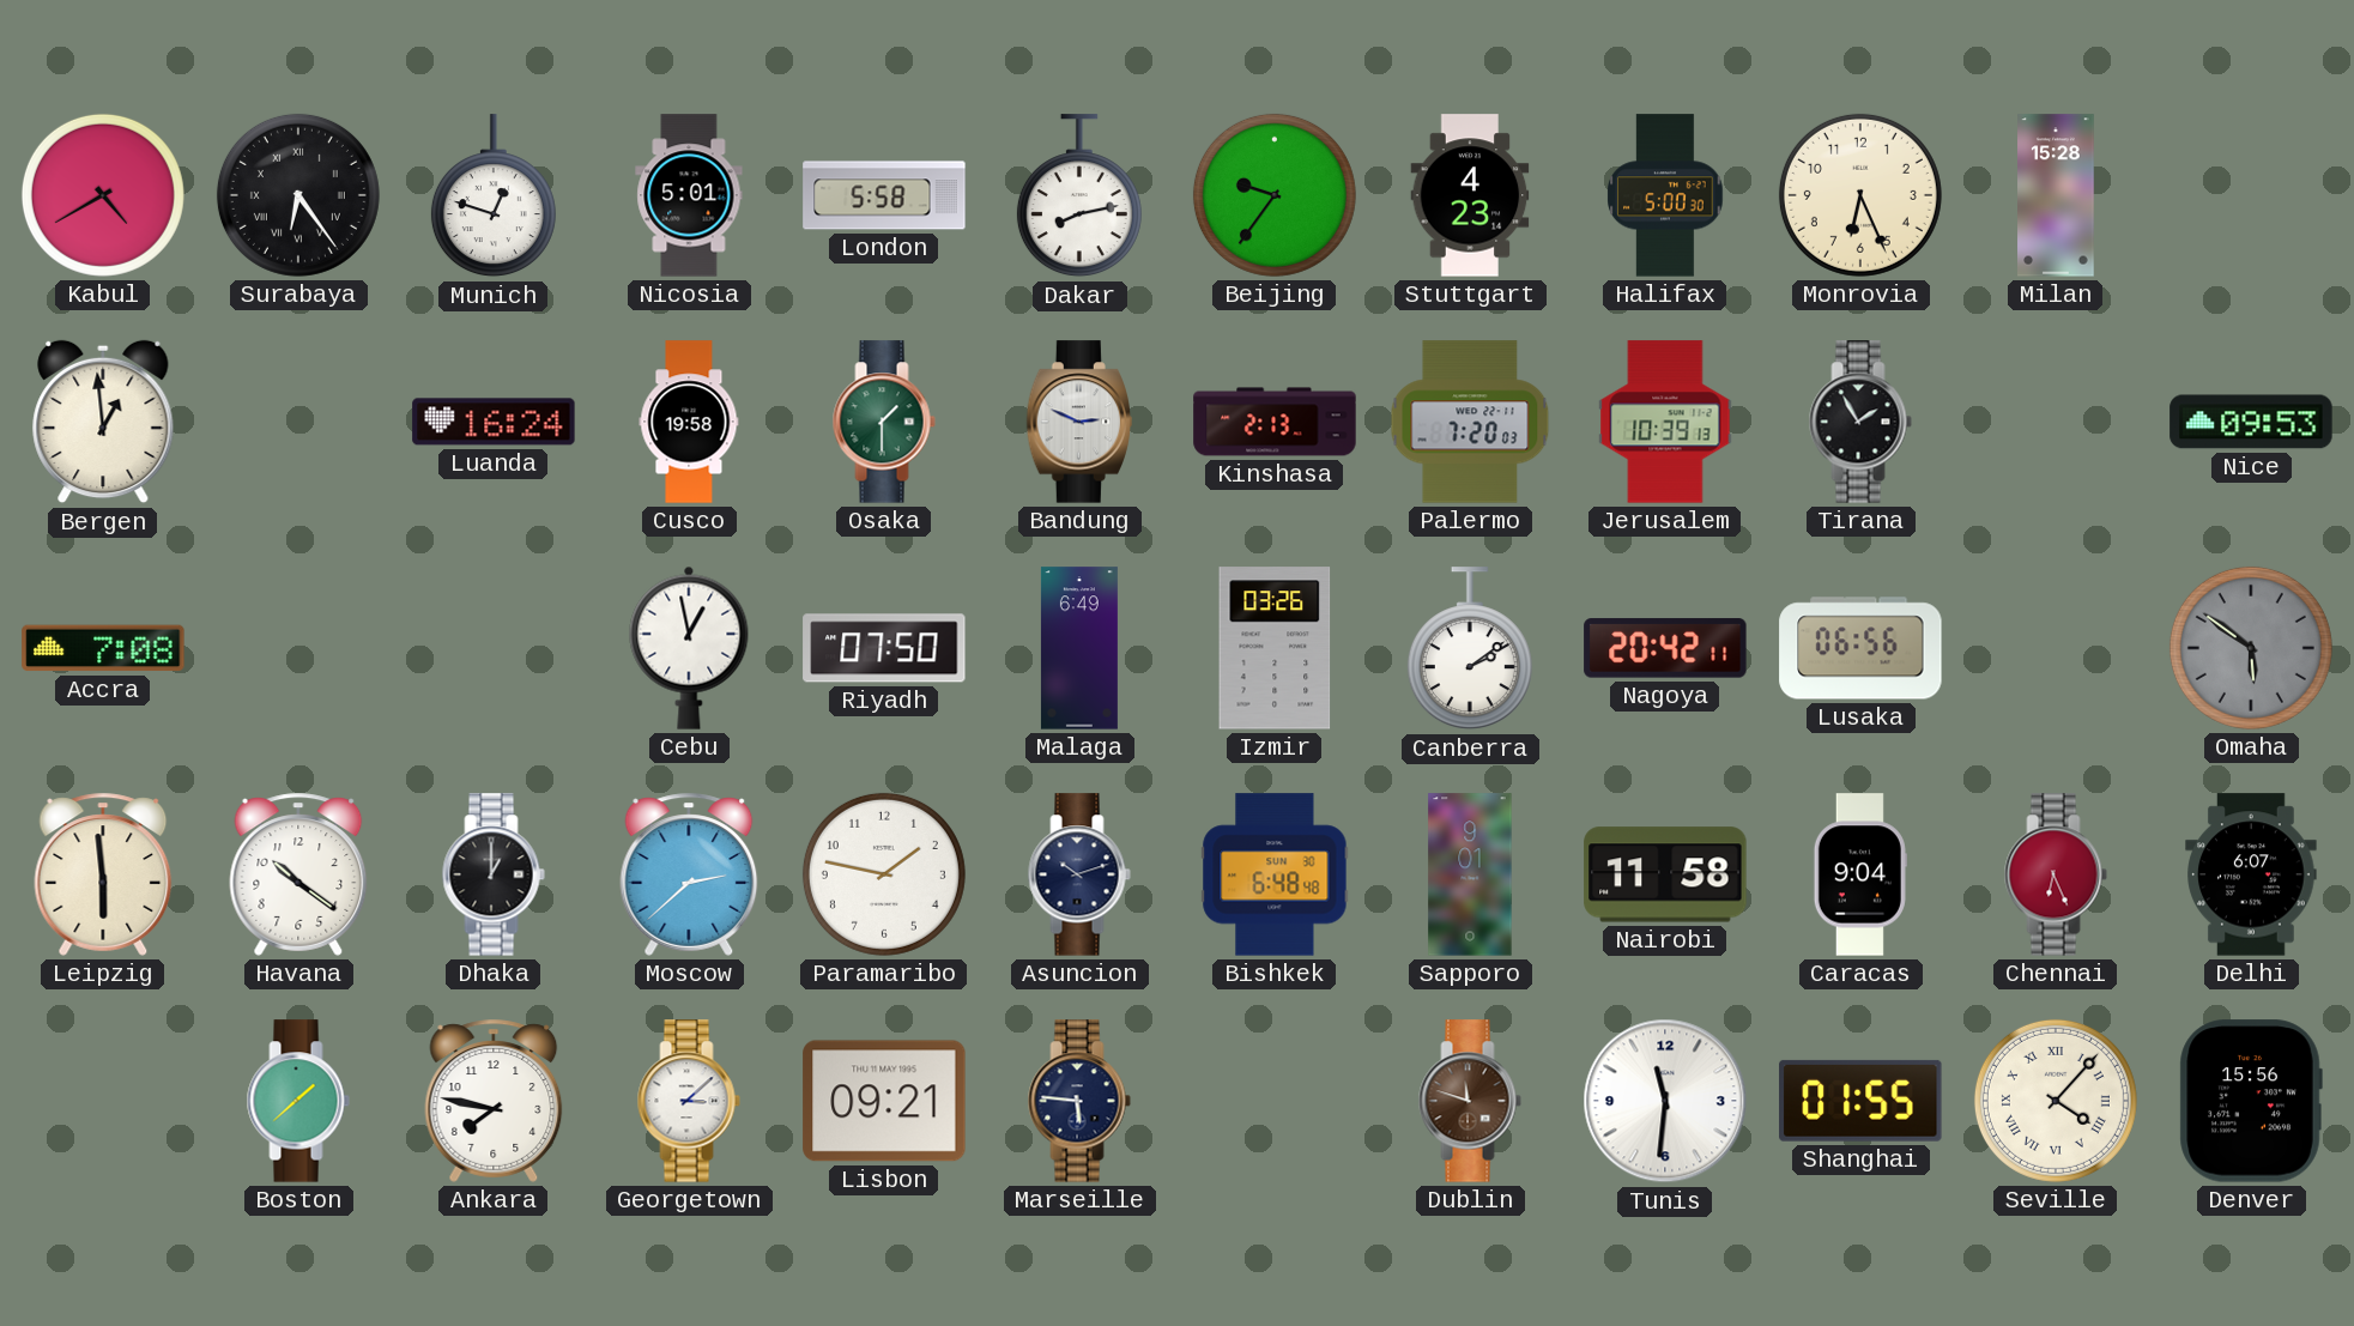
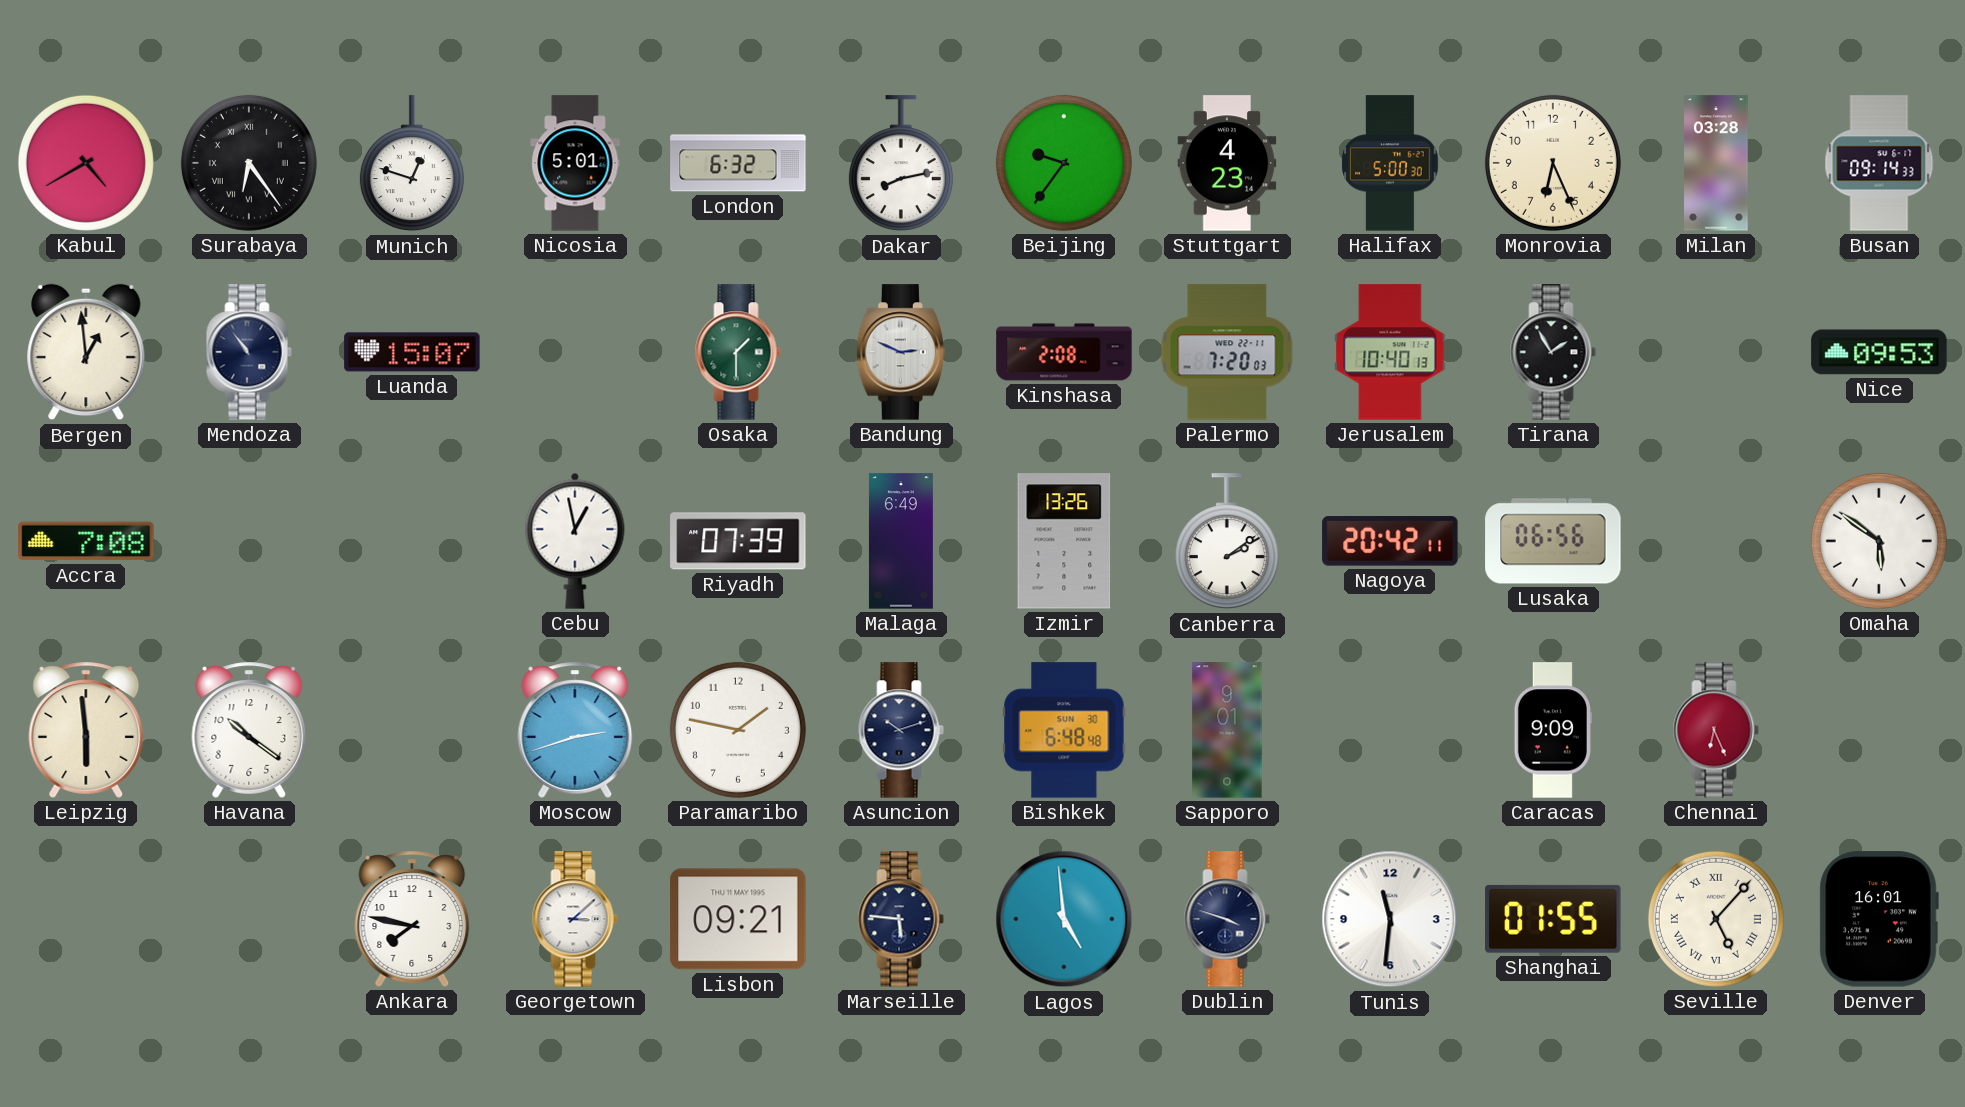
London: 5:58 -> 6:32 (738, 163)
Milan: 15:28 -> 03:28 (1716, 163)
Busan: none -> 09:14 (1879, 163)
Mendoza: none -> 10:54 (249, 352)
Luanda: 16:24 -> 15:07 (412, 352)
Cusco: 19:58 -> none (689, 422)
Kinshasa: 2:13 -> 2:08 (1064, 352)
Jerusalem: 10:39 -> 10:40 (1390, 352)
Riyadh: 07:50 -> 07:39 (738, 541)
Izmir: 03:26 -> 13:26 (1064, 541)
Omaha dial: grey -> white (1879, 541)
Dhaka: 1:00 -> none (494, 874)
Moscow: 2:38 -> 2:42 (575, 730)
Nairobi: 11:58 -> none (1665, 874)
Caracas: 9:04 -> 9:09 (1553, 730)
Delhi: 6:07 -> none (2251, 874)
Boston: 1:38 -> none (298, 1101)
Lagos: none -> 4:59 (1064, 919)
Dublin: 11:48 -> 3:48 (1227, 919)
Dublin dial: brown -> navy (1227, 919)
Seville: 4:07 -> 5:07 (1716, 919)
Denver: 15:56 -> 16:01 (1879, 919)
